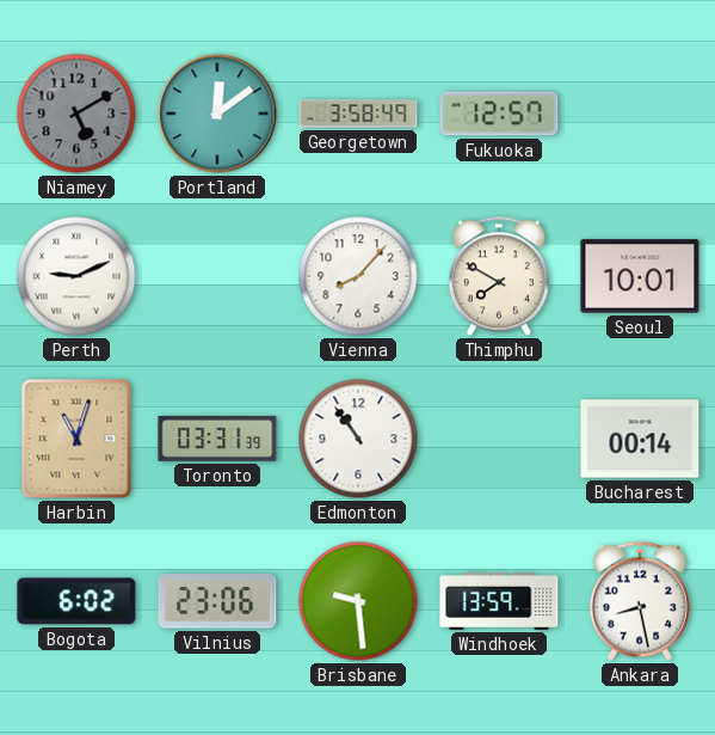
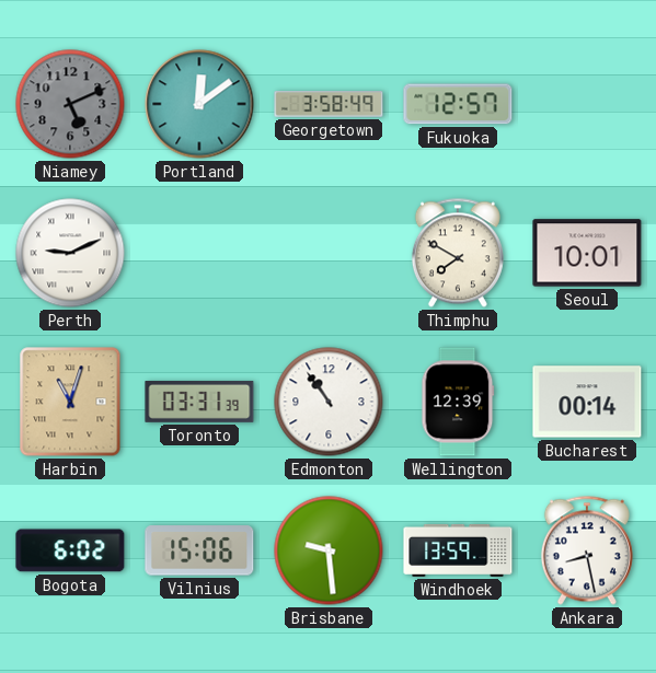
Niamey: 5:10 -> 5:11 (70, 104)
Vienna: 8:07 -> none (358, 276)
Wellington: none -> 12:39 (458, 402)
Vilnius: 23:06 -> 15:06 (199, 550)
